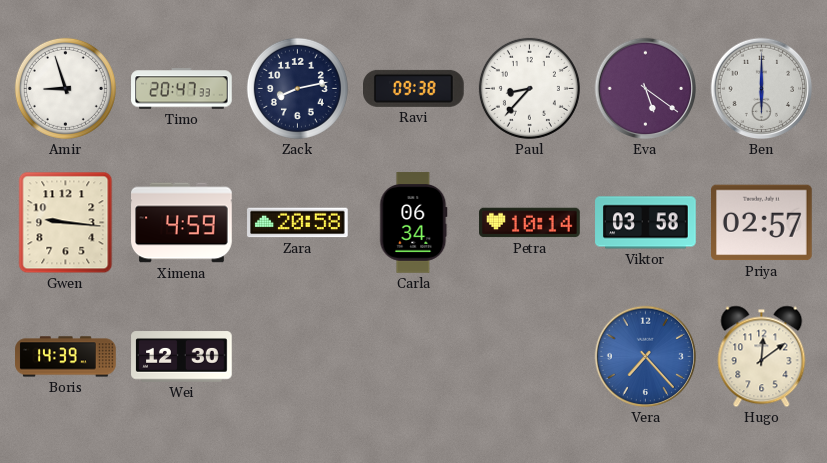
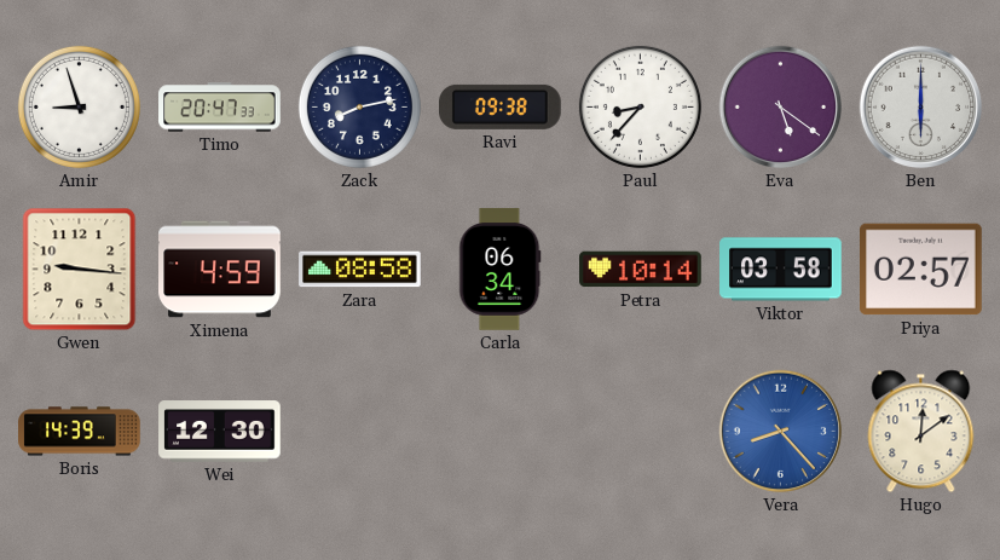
Zara: 20:58 -> 08:58 (360, 270)
Vera: 7:23 -> 8:23 (781, 432)
